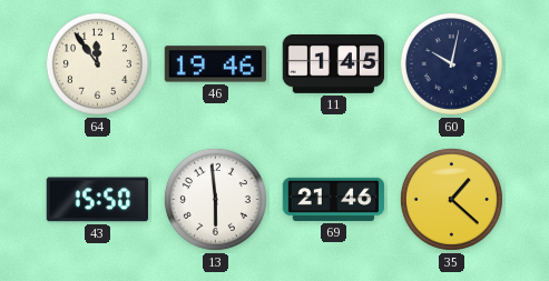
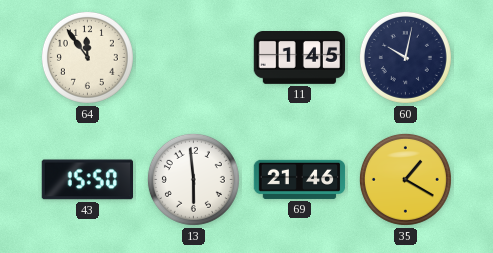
46: 19:46 -> none (216, 64)
35: 1:22 -> 1:20 (405, 179)
